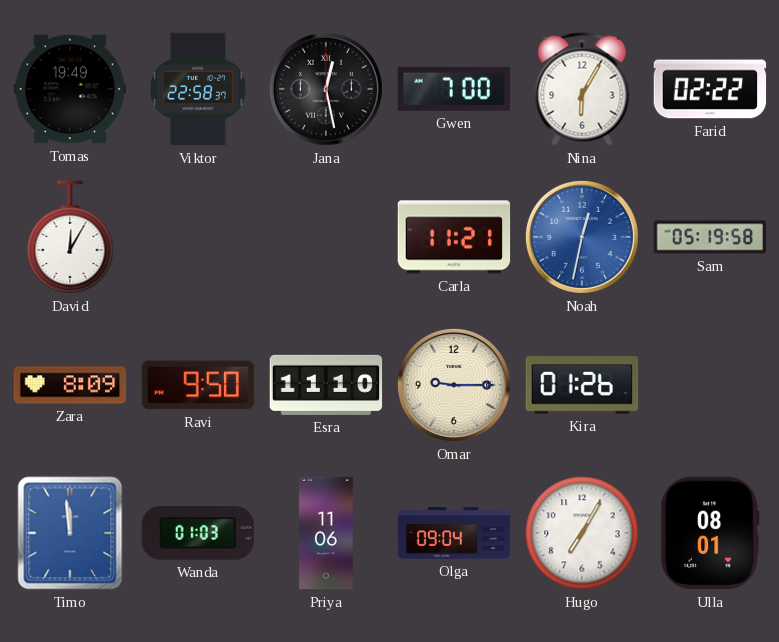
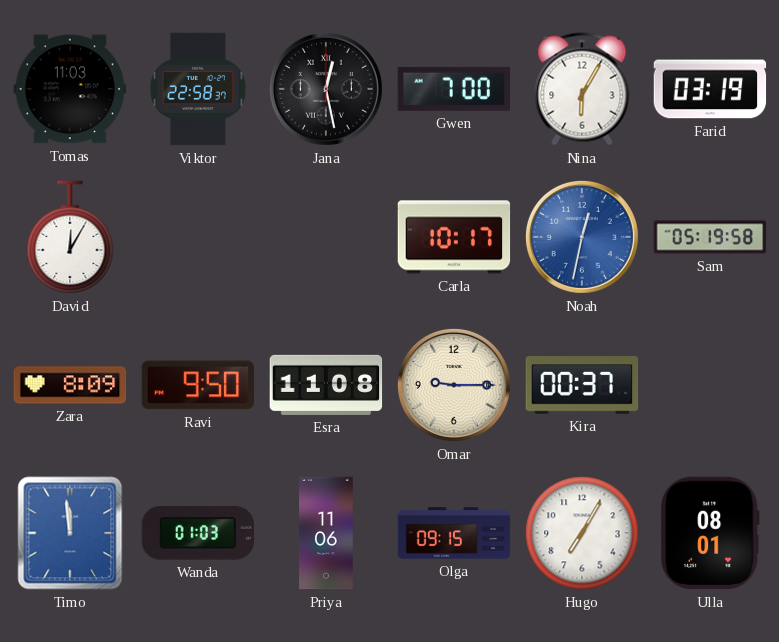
Tomas: 19:49 -> 11:03 (70, 89)
Farid: 02:22 -> 03:19 (710, 89)
Carla: 11:21 -> 10:17 (454, 237)
Esra: 11:10 -> 11:08 (326, 385)
Kira: 01:26 -> 00:37 (582, 385)
Olga: 09:04 -> 09:15 (454, 533)
